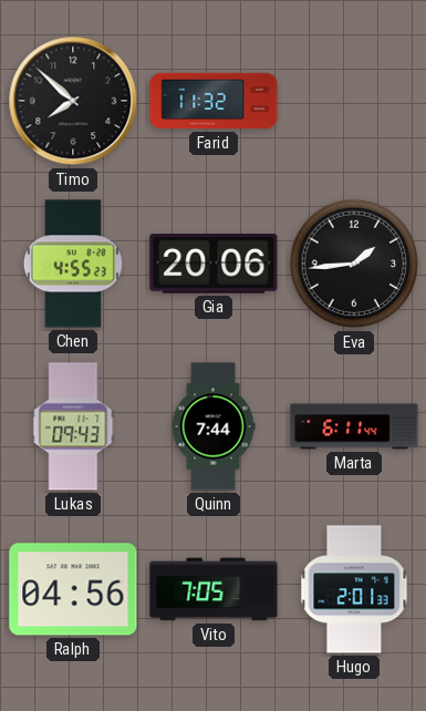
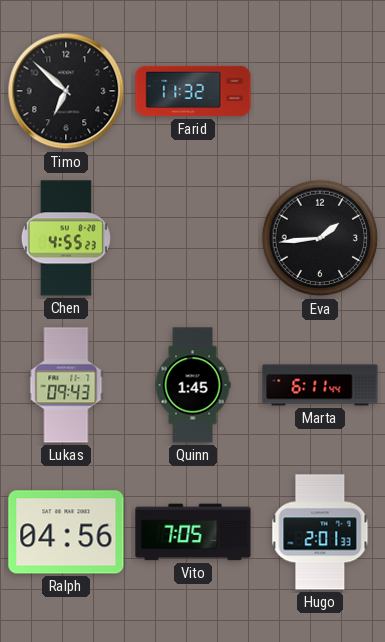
Timo: 7:52 -> 6:52 (66, 91)
Gia: 20:06 -> none (214, 265)
Quinn: 7:44 -> 1:45 (193, 385)
